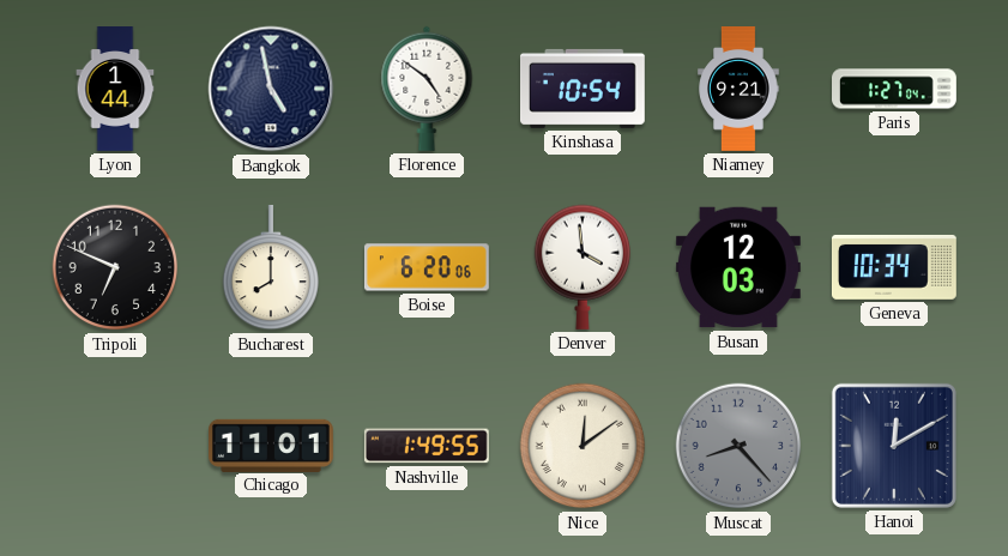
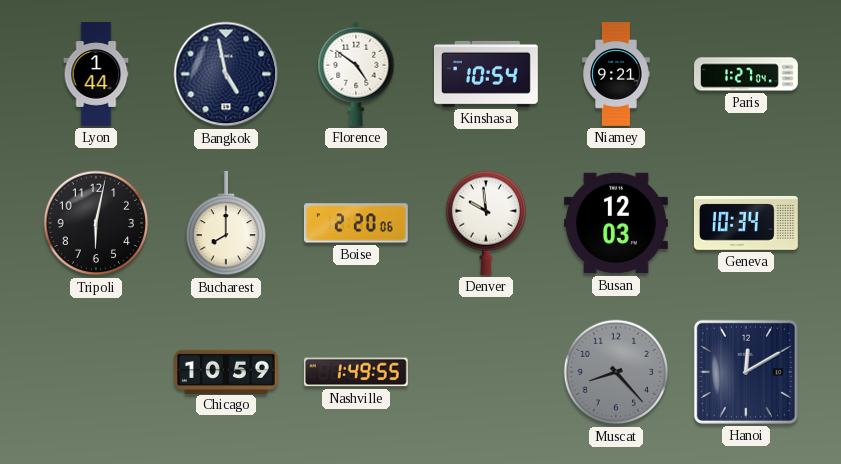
Tripoli: 6:49 -> 6:02 (96, 223)
Boise: 6:20 -> 2:20 (356, 223)
Denver: 3:59 -> 9:59 (485, 223)
Chicago: 11:01 -> 10:59 (227, 371)
Nice: 12:09 -> none (583, 446)
